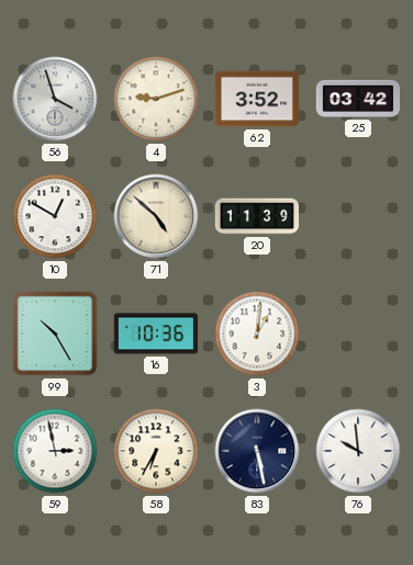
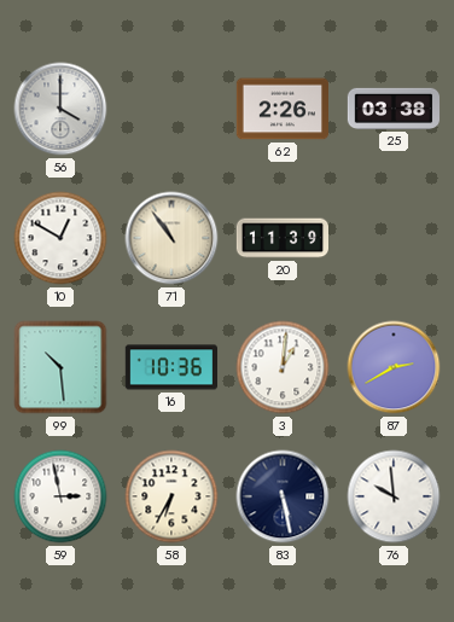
56: 3:57 -> 4:00 (60, 109)
4: 9:12 -> none (156, 99)
62: 3:52 -> 2:26 (281, 109)
25: 03:42 -> 03:38 (394, 109)
71: 4:52 -> 10:54 (171, 238)
99: 10:25 -> 10:29 (60, 367)
87: none -> 2:40 (394, 367)
